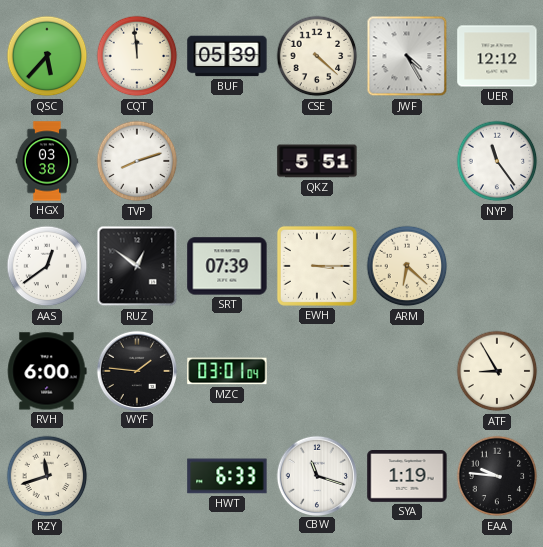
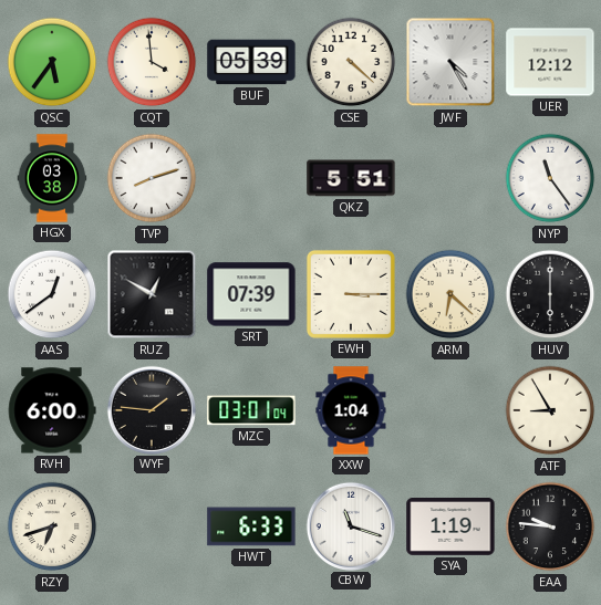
QSC: 5:37 -> 5:36 (52, 62)
CQT: 11:59 -> 3:59 (152, 62)
RUZ: 12:51 -> 12:50 (152, 294)
HUV: none -> 6:00 (550, 294)
XXW: none -> 1:04 (351, 410)
RZY: 11:42 -> 6:42 (52, 526)
